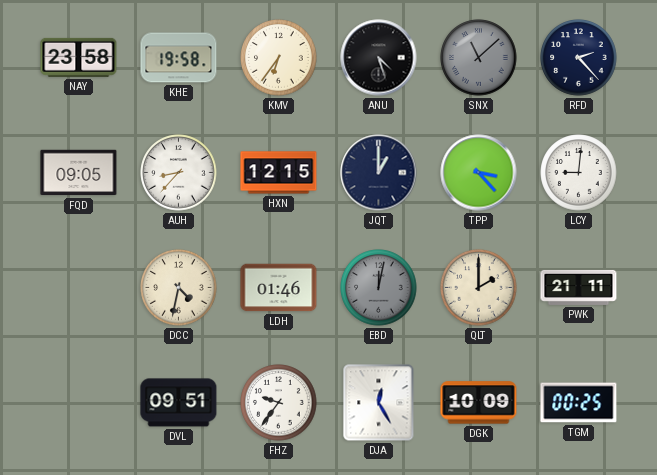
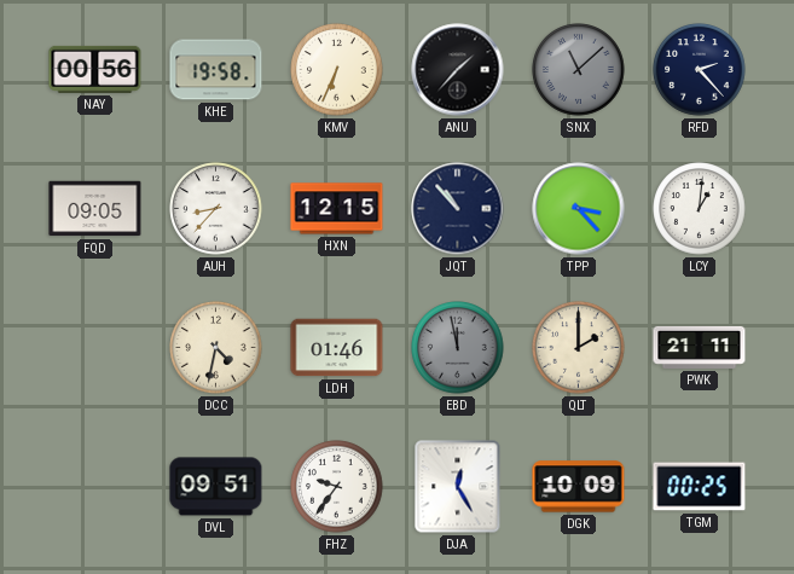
NAY: 23:58 -> 00:56 (95, 69)
KMV: 6:36 -> 6:34 (337, 70)
ANU: 4:27 -> 1:37 (458, 70)
JQT: 1:00 -> 10:53 (458, 209)
LCY: 9:01 -> 1:01 (700, 209)
EBD: 12:02 -> 11:58 (458, 348)
